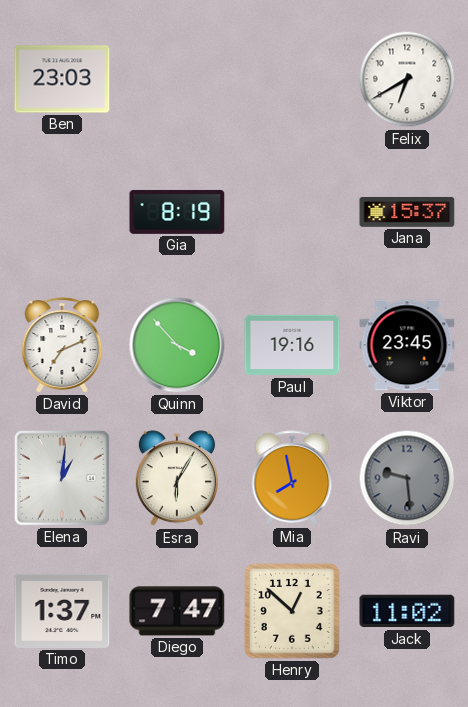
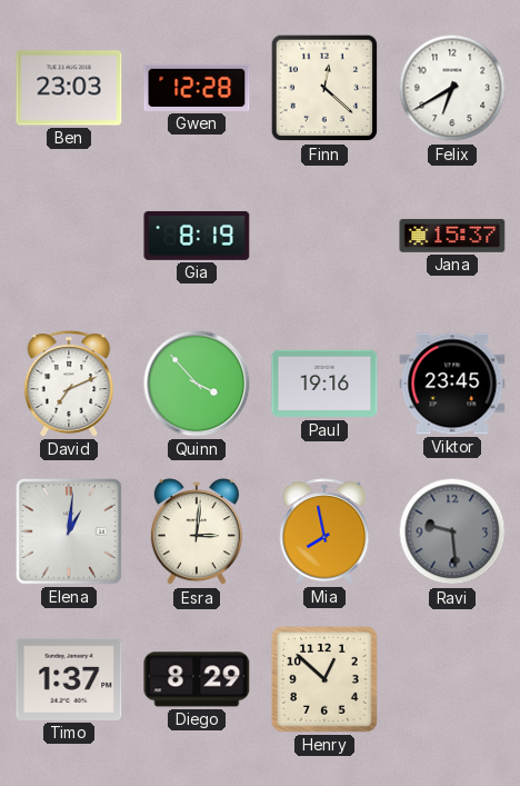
Gwen: none -> 12:28 (197, 88)
Finn: none -> 12:22 (324, 88)
Esra: 6:05 -> 3:01 (197, 533)
Diego: 7:47 -> 8:29 (197, 679)
Jack: 11:02 -> none (407, 611)
